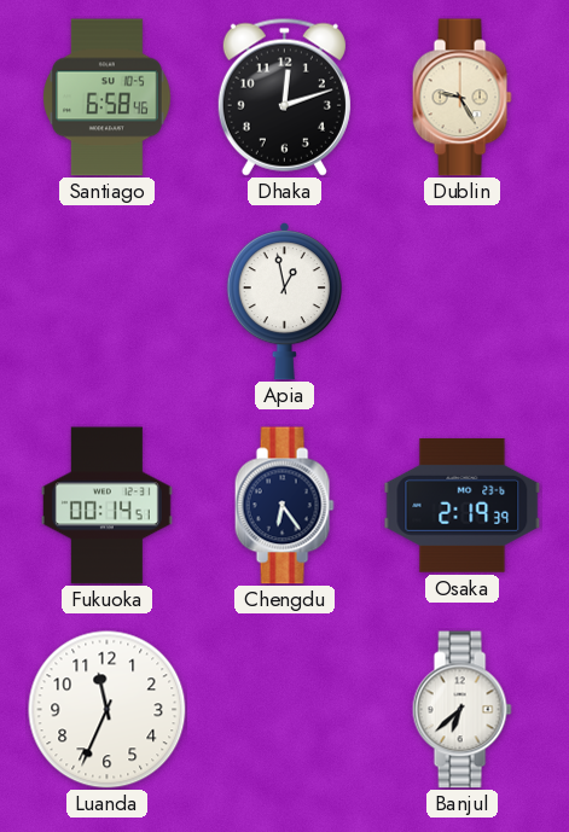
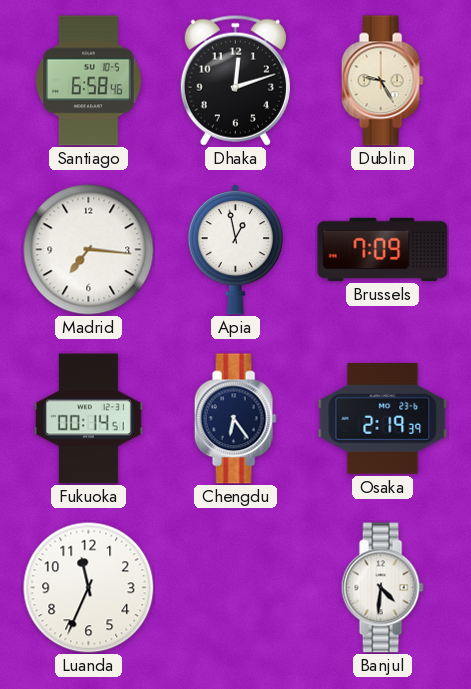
Madrid: none -> 7:16 (89, 250)
Brussels: none -> 7:09 (383, 249)
Banjul: 6:38 -> 4:31 (382, 588)
